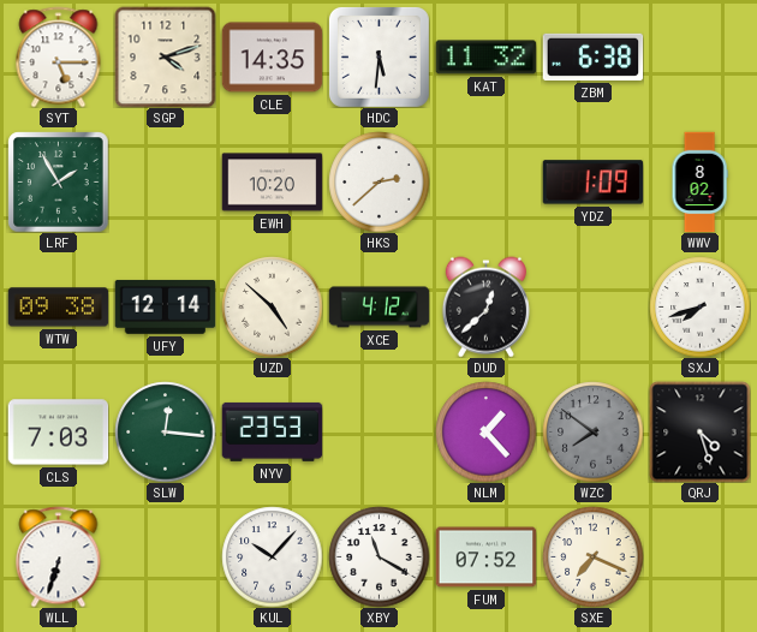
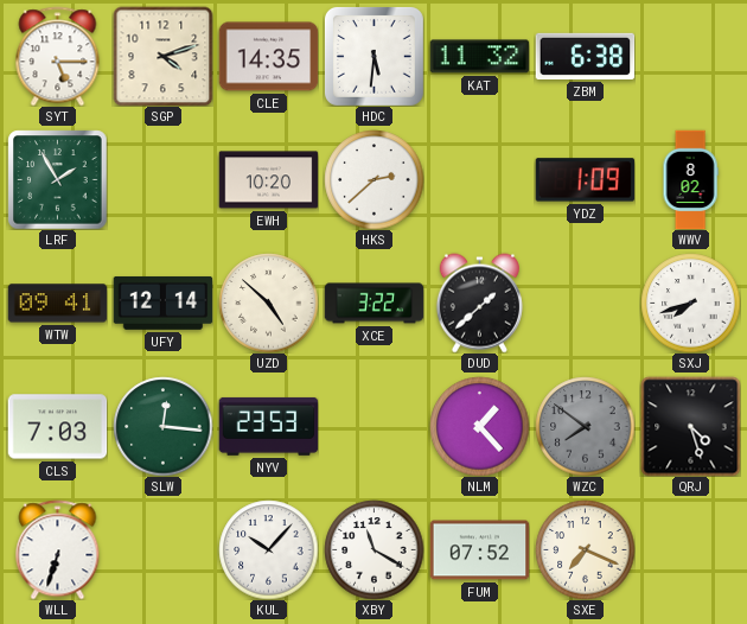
WTW: 09:38 -> 09:41 (57, 304)
XCE: 4:12 -> 3:22 (373, 304)
DUD: 12:38 -> 1:38 (479, 303)
